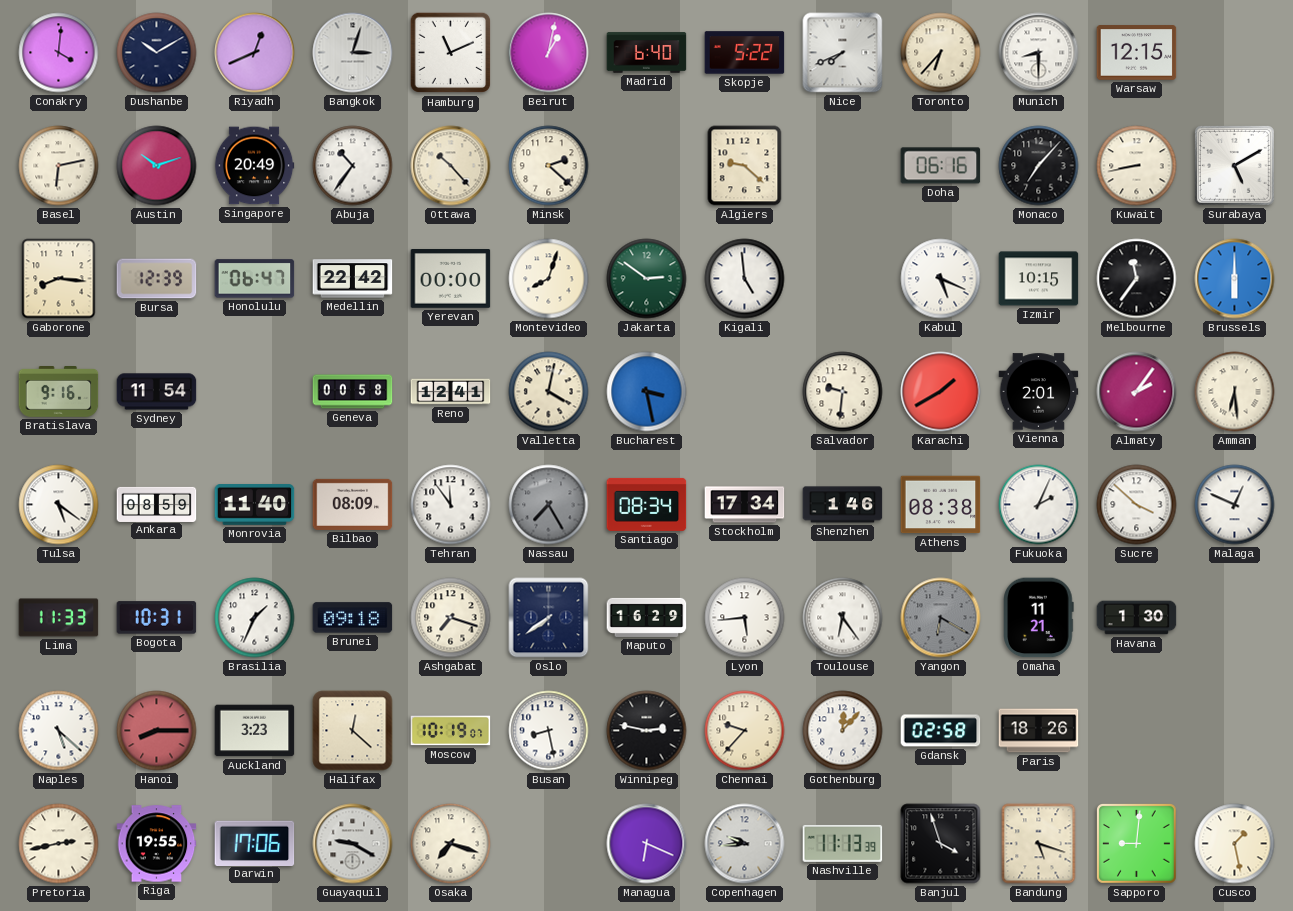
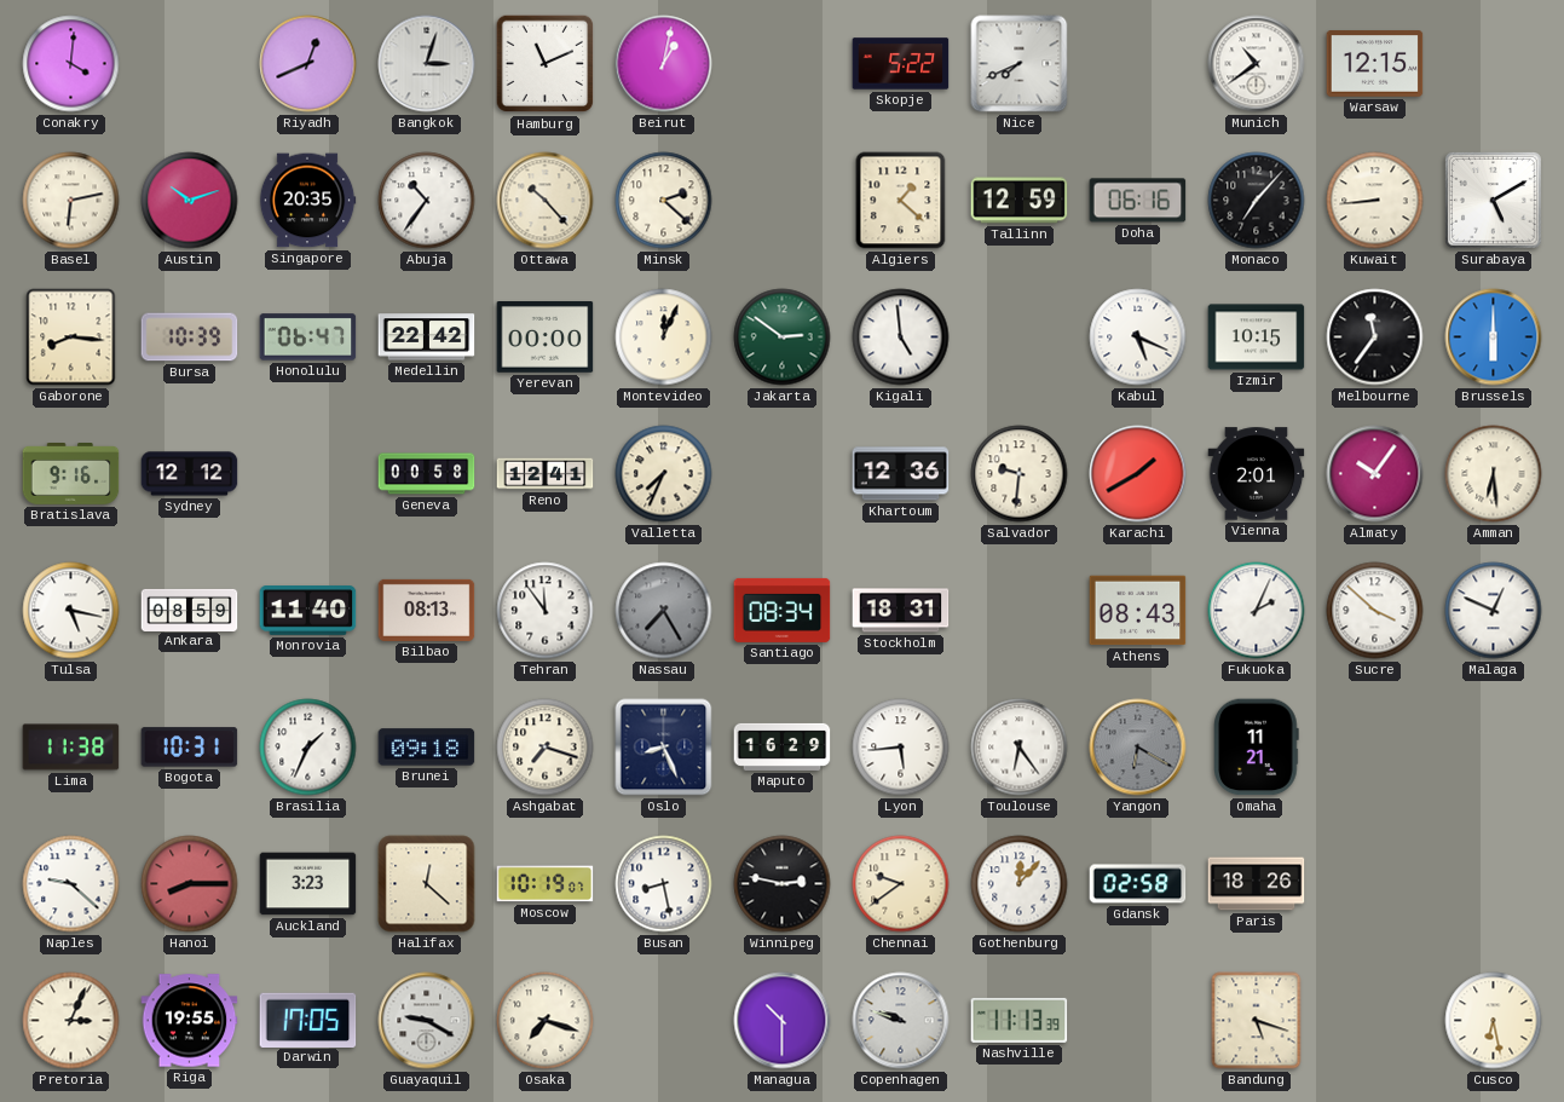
Dushanbe: 10:10 -> none (157, 53)
Madrid: 6:40 -> none (647, 53)
Toronto: 6:37 -> none (941, 53)
Munich: 8:30 -> 10:39 (1257, 64)
Singapore: 20:49 -> 20:35 (307, 201)
Algiers: 9:22 -> 1:22 (901, 201)
Tallinn: none -> 12:59 (1020, 201)
Kuwait: 8:43 -> 8:44 (1375, 201)
Bursa: 12:39 -> 10:39 (190, 337)
Montevideo: 8:03 -> 12:04 (664, 337)
Sydney: 11:54 -> 12:12 (190, 474)
Valletta: 4:02 -> 7:34 (664, 474)
Bucharest: 3:28 -> none (647, 392)
Khartoum: none -> 12:36 (901, 474)
Almaty: 2:06 -> 10:06 (1375, 474)
Tulsa: 5:21 -> 5:17 (71, 611)
Bilbao: 08:09 -> 08:13 (427, 610)
Stockholm: 17:34 -> 18:31 (901, 611)
Shenzhen: 1:46 -> none (843, 505)
Athens: 08:38 -> 08:43 (1138, 611)
Lima: 11:33 -> 11:38 (71, 748)
Oslo: 7:39 -> 8:26 (664, 748)
Havana: 1:30 -> none (1137, 618)
Naples: 5:22 -> 9:22 (71, 884)
Chennai: 9:37 -> 9:39 (901, 884)
Pretoria: 2:43 -> 3:04 (71, 1021)
Darwin: 17:06 -> 17:05 (308, 1020)
Managua: 6:19 -> 10:30 (783, 1021)
Copenhagen: 9:44 -> 9:48 (901, 1021)
Banjul: 3:57 -> none (941, 844)
Sapporo: 9:01 -> none (1137, 844)
Cusco: 1:28 -> 6:28 (1494, 1021)
